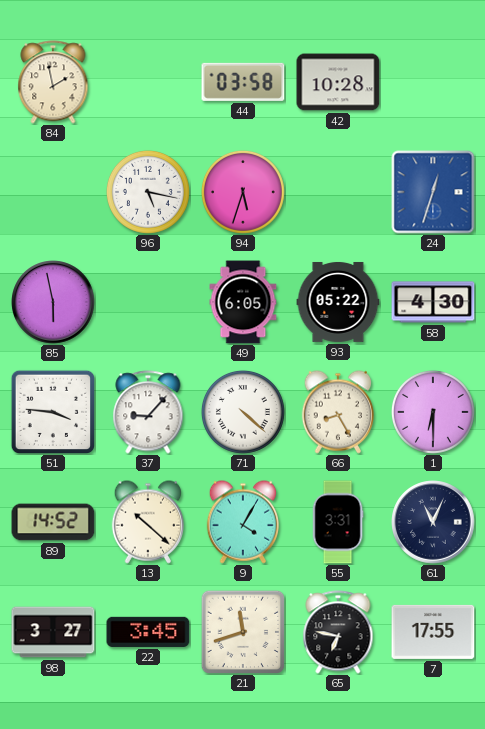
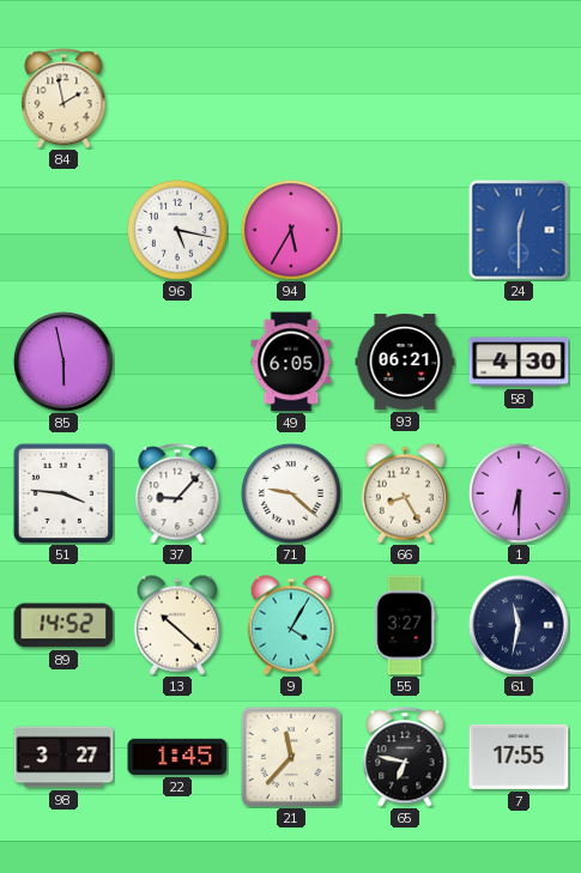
44: 03:58 -> none (243, 82)
42: 10:28 -> none (338, 82)
94: 5:33 -> 5:35 (291, 230)
24: 12:33 -> 12:30 (519, 230)
93: 05:22 -> 06:21 (405, 362)
71: 4:22 -> 9:22 (291, 493)
55: 3:31 -> 3:27 (405, 625)
61: 11:04 -> 11:32 (519, 625)
22: 3:45 -> 1:45 (177, 757)
21: 11:42 -> 11:37 (290, 756)
